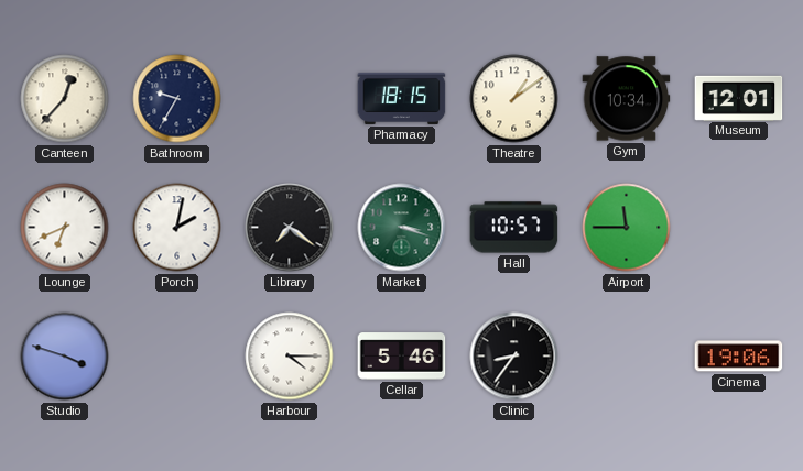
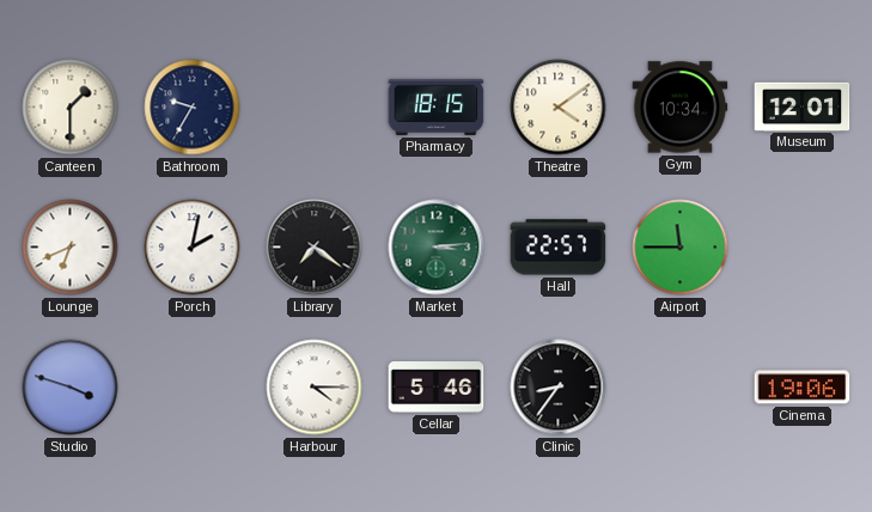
Canteen: 12:37 -> 1:30 (71, 108)
Theatre: 1:09 -> 4:09 (559, 108)
Market: 3:18 -> 3:14 (437, 248)
Hall: 10:57 -> 22:57 (559, 248)
